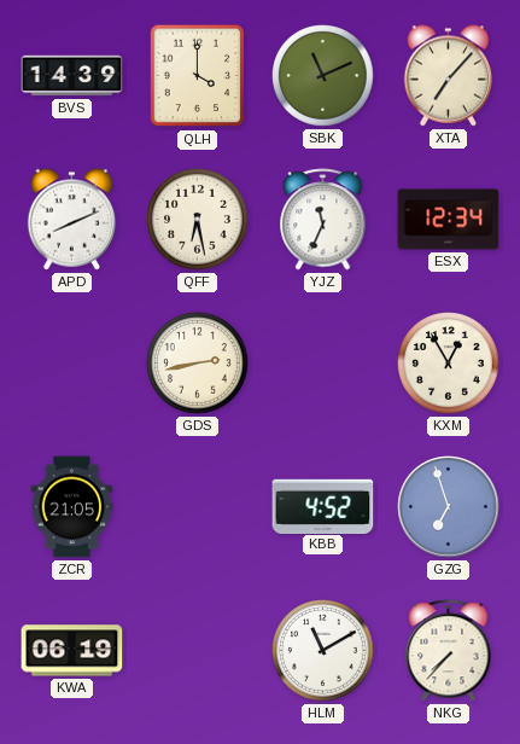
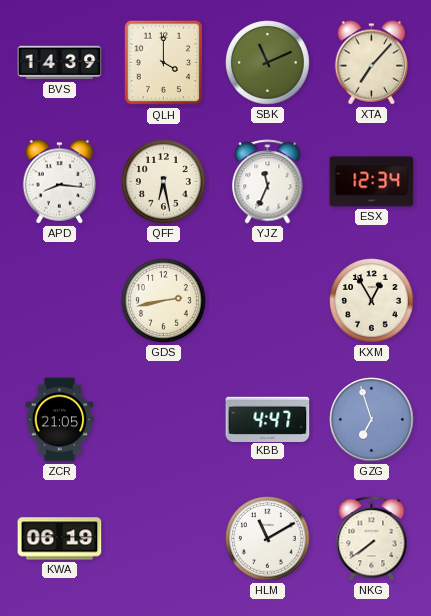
APD: 8:11 -> 8:16 (60, 182)
KBB: 4:52 -> 4:47 (268, 419)
NKG: 7:37 -> 7:39 (372, 539)
